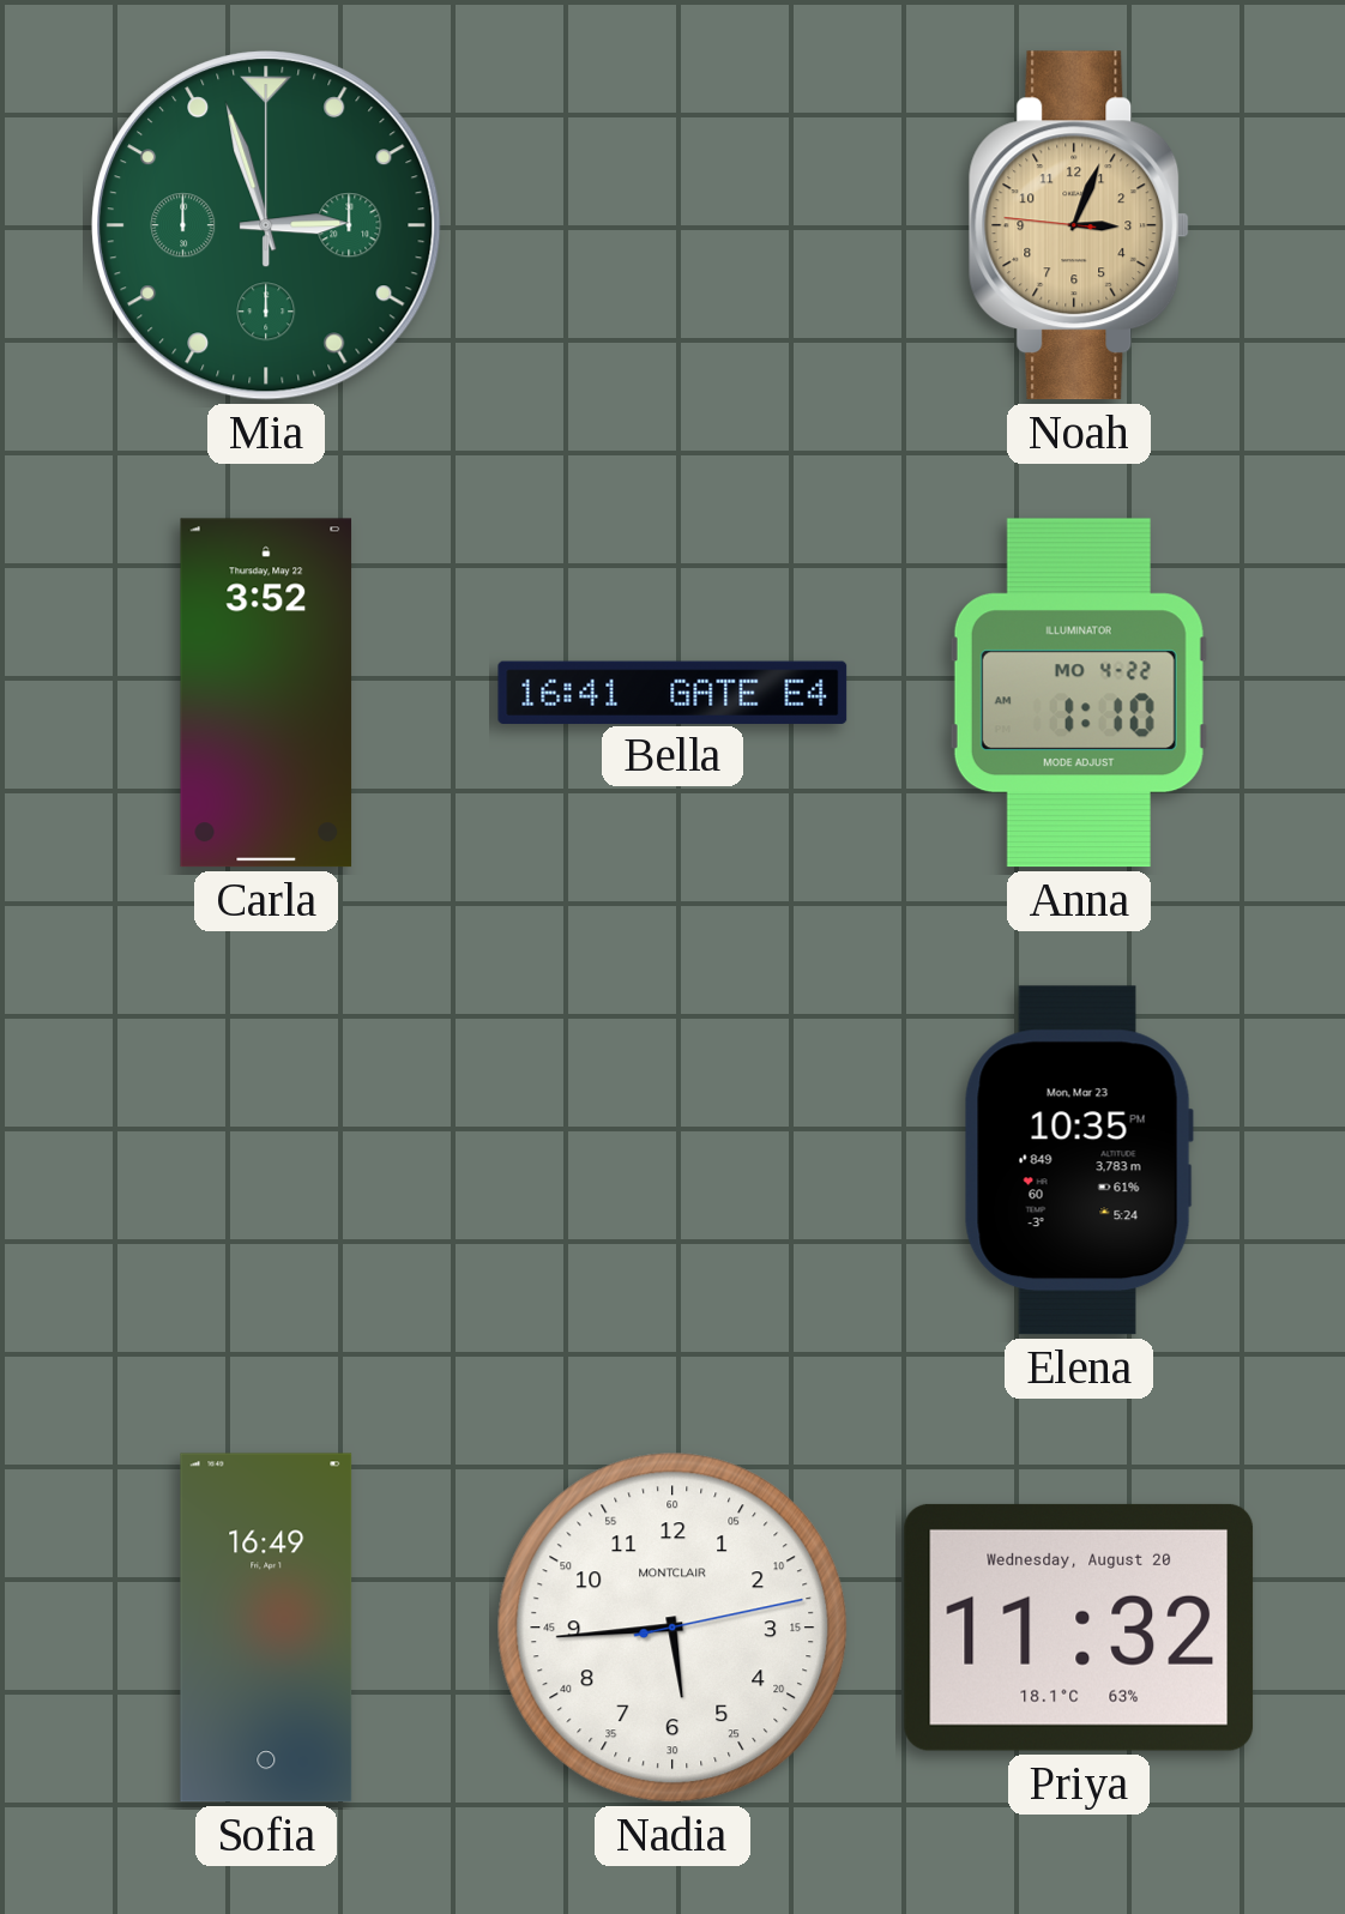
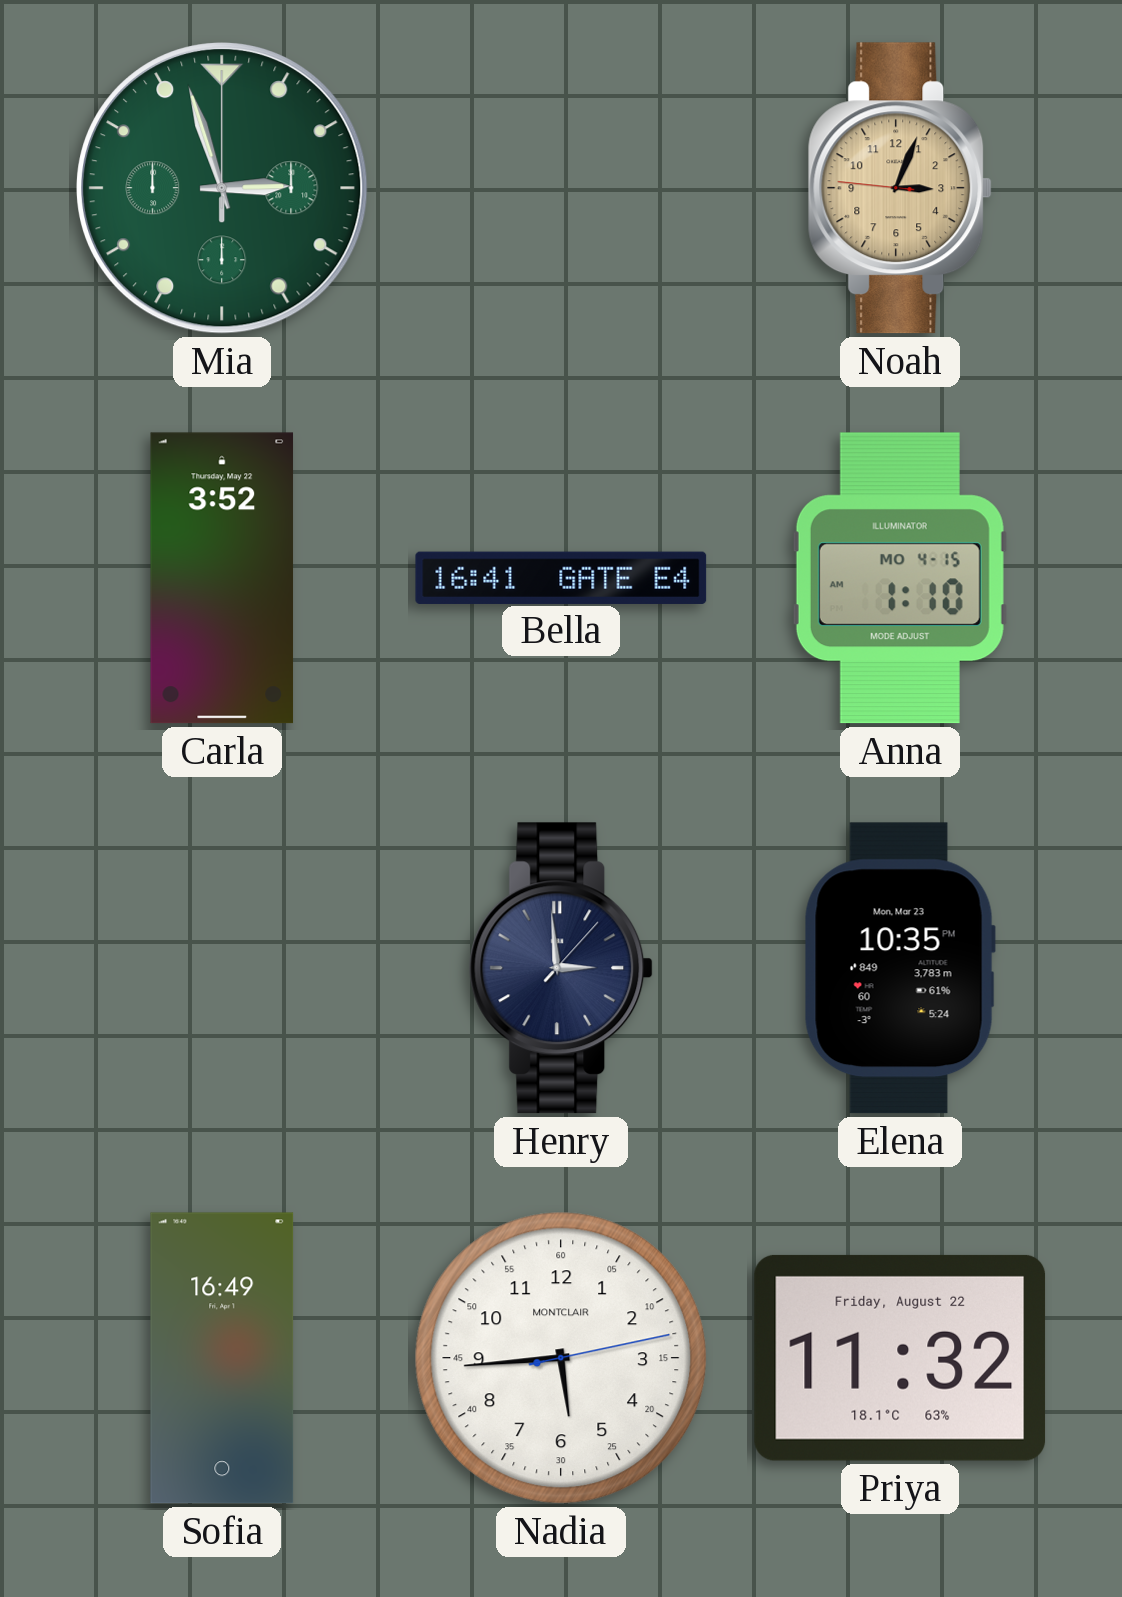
Anna date: MO 4-22 -> MO 4-15 (900, 578)
Henry: none -> 2:59 (561, 968)
Priya date: Wednesday, August 20 -> Friday, August 22 (900, 1358)
